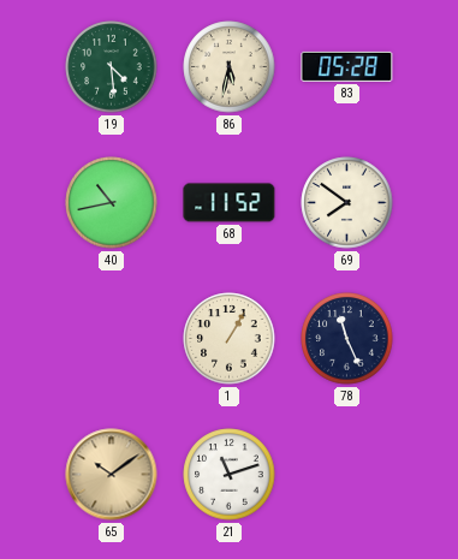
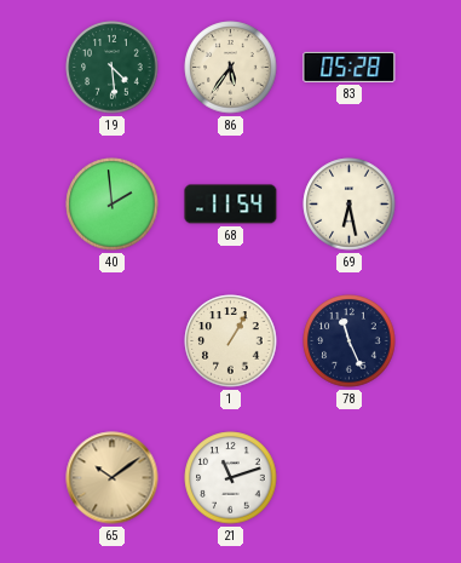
86: 5:32 -> 5:36 (231, 68)
40: 10:43 -> 1:59 (113, 205)
68: 11:52 -> 11:54 (231, 205)
69: 7:51 -> 6:28 (350, 205)
